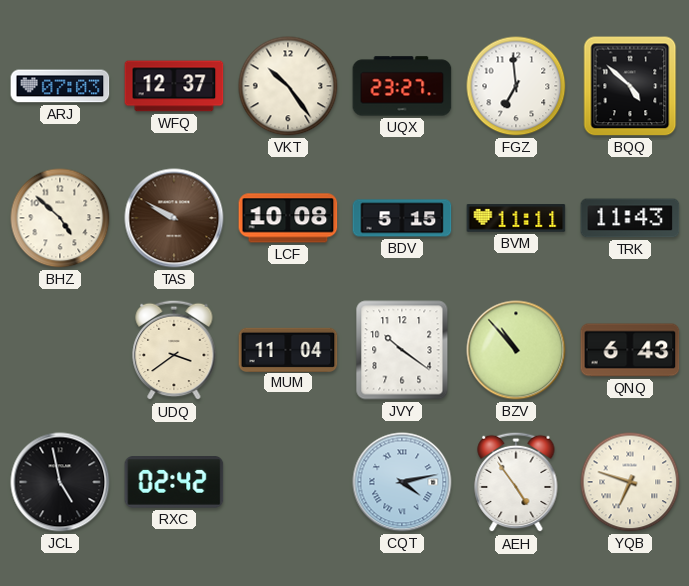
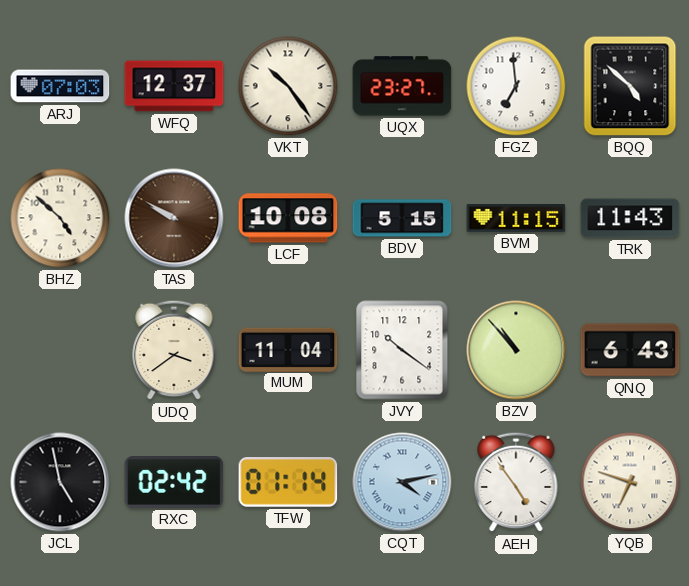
BVM: 11:11 -> 11:15 (516, 219)
TFW: none -> 01:14 (288, 482)
